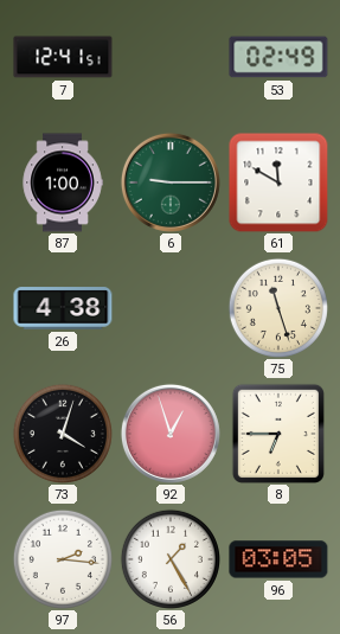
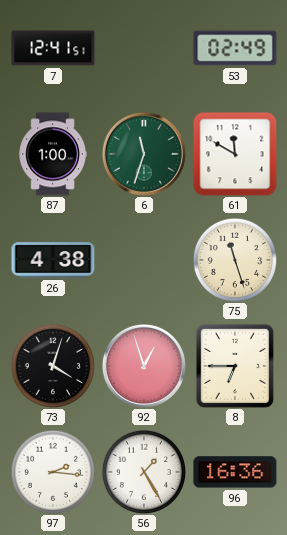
6: 9:15 -> 11:33 (144, 154)
96: 03:05 -> 16:36 (235, 472)
